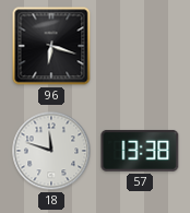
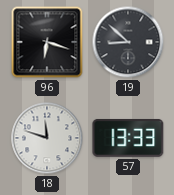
19: none -> 8:52 (128, 42)
57: 13:38 -> 13:33 (128, 138)
